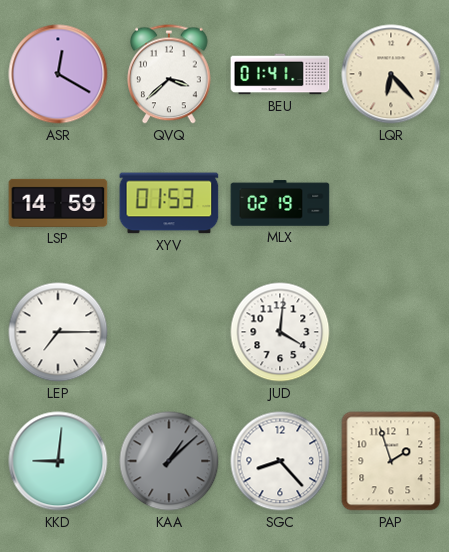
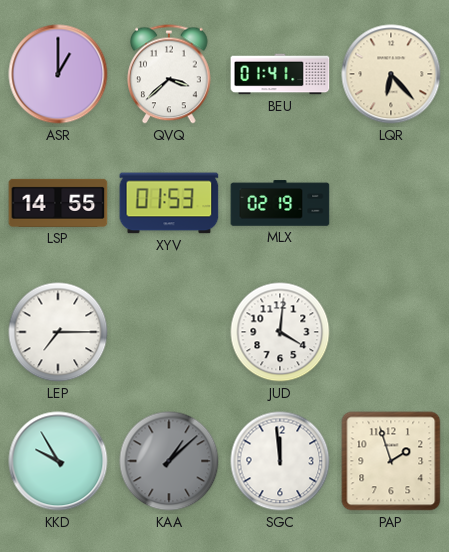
ASR: 12:20 -> 1:00 (58, 74)
LSP: 14:59 -> 14:55 (58, 203)
KKD: 9:01 -> 9:55 (58, 461)
SGC: 8:23 -> 11:59 (280, 461)
